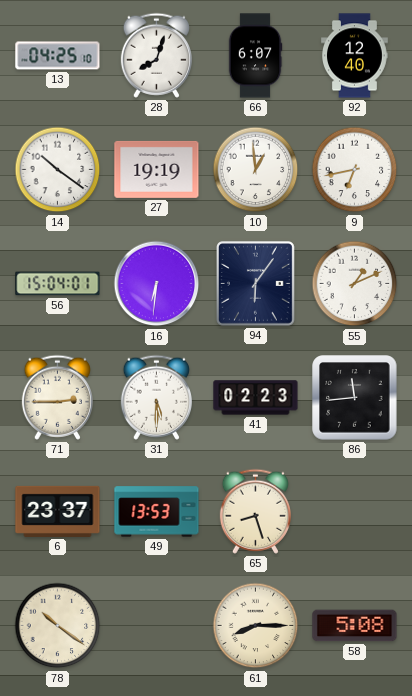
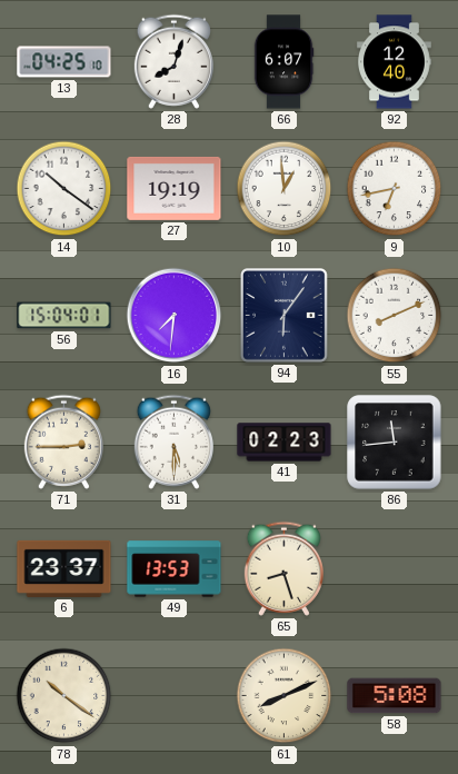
16: 6:31 -> 7:31 (175, 316)
55: 1:11 -> 8:11 (395, 316)
61: 8:15 -> 8:11 (285, 696)
